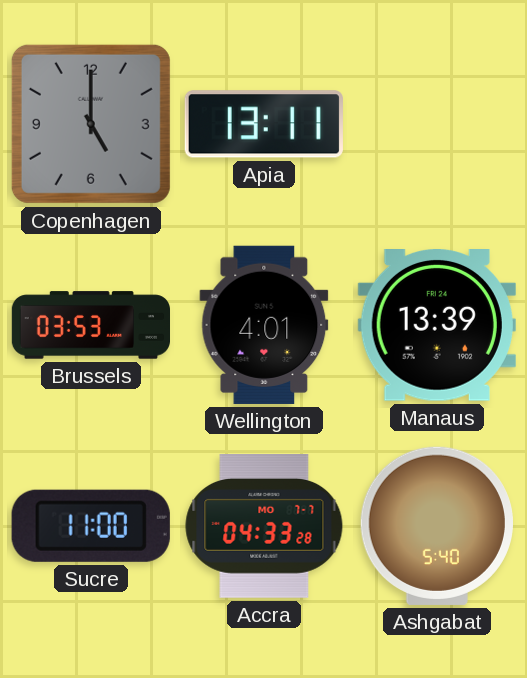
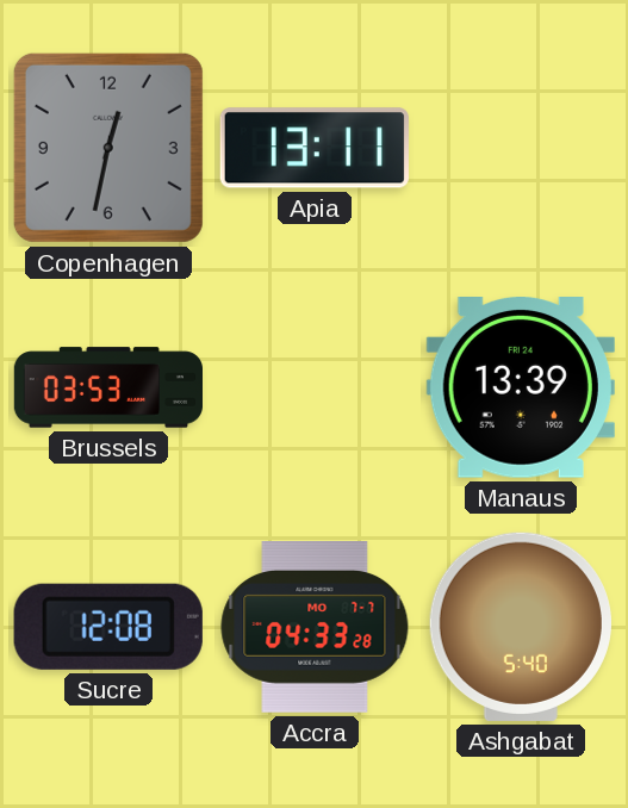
Copenhagen: 5:00 -> 12:32 (108, 148)
Wellington: 4:01 -> none (264, 325)
Sucre: 11:00 -> 12:08 (108, 627)
